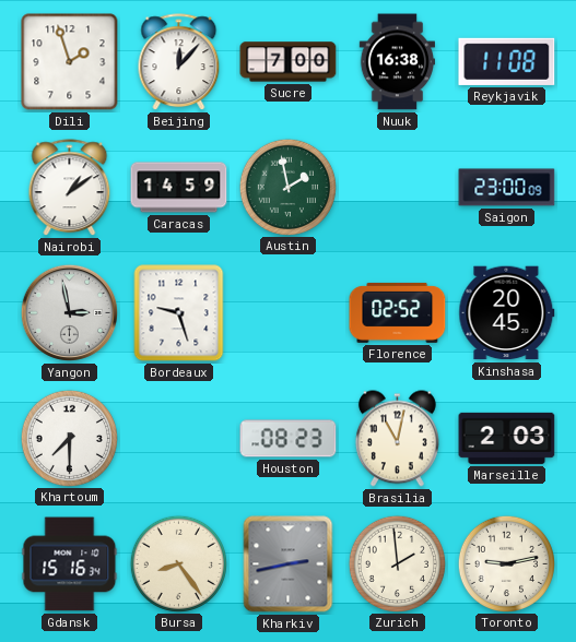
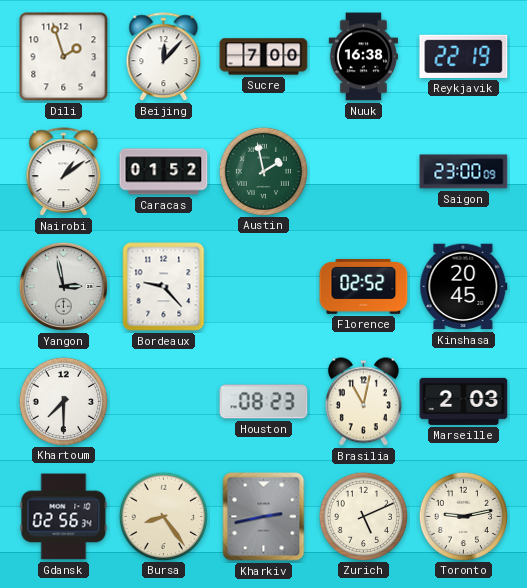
Reykjavik: 11:08 -> 22:19 (464, 56)
Caracas: 14:59 -> 01:52 (164, 172)
Bordeaux: 9:27 -> 9:23 (164, 287)
Gdansk: 15:16 -> 02:56 (64, 517)
Zurich: 1:59 -> 5:11 (363, 516)
